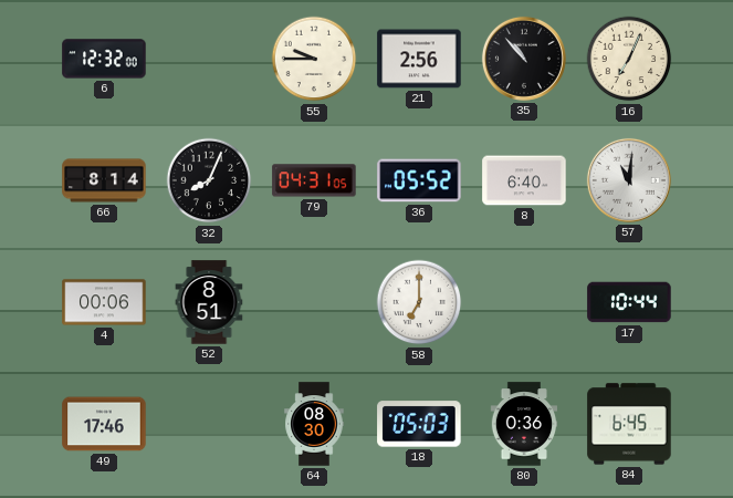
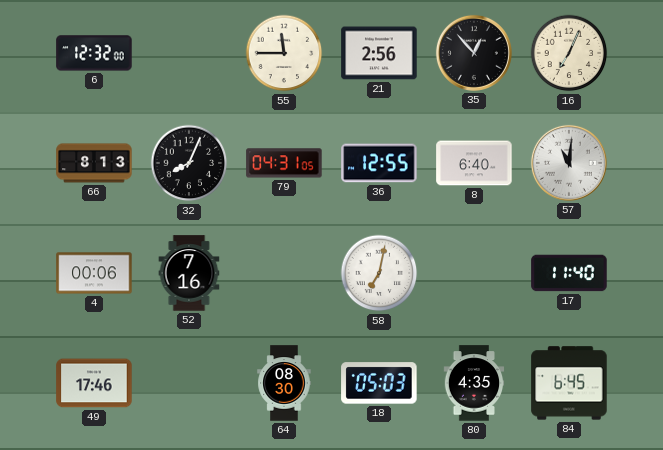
55: 9:45 -> 11:45 (284, 53)
35: 10:53 -> 12:53 (474, 53)
66: 8:14 -> 8:13 (94, 163)
36: 05:52 -> 12:55 (379, 163)
52: 8:51 -> 7:16 (189, 273)
58: 7:00 -> 7:02 (379, 273)
17: 10:44 -> 11:40 (569, 273)
80: 0:36 -> 4:35 (474, 383)
